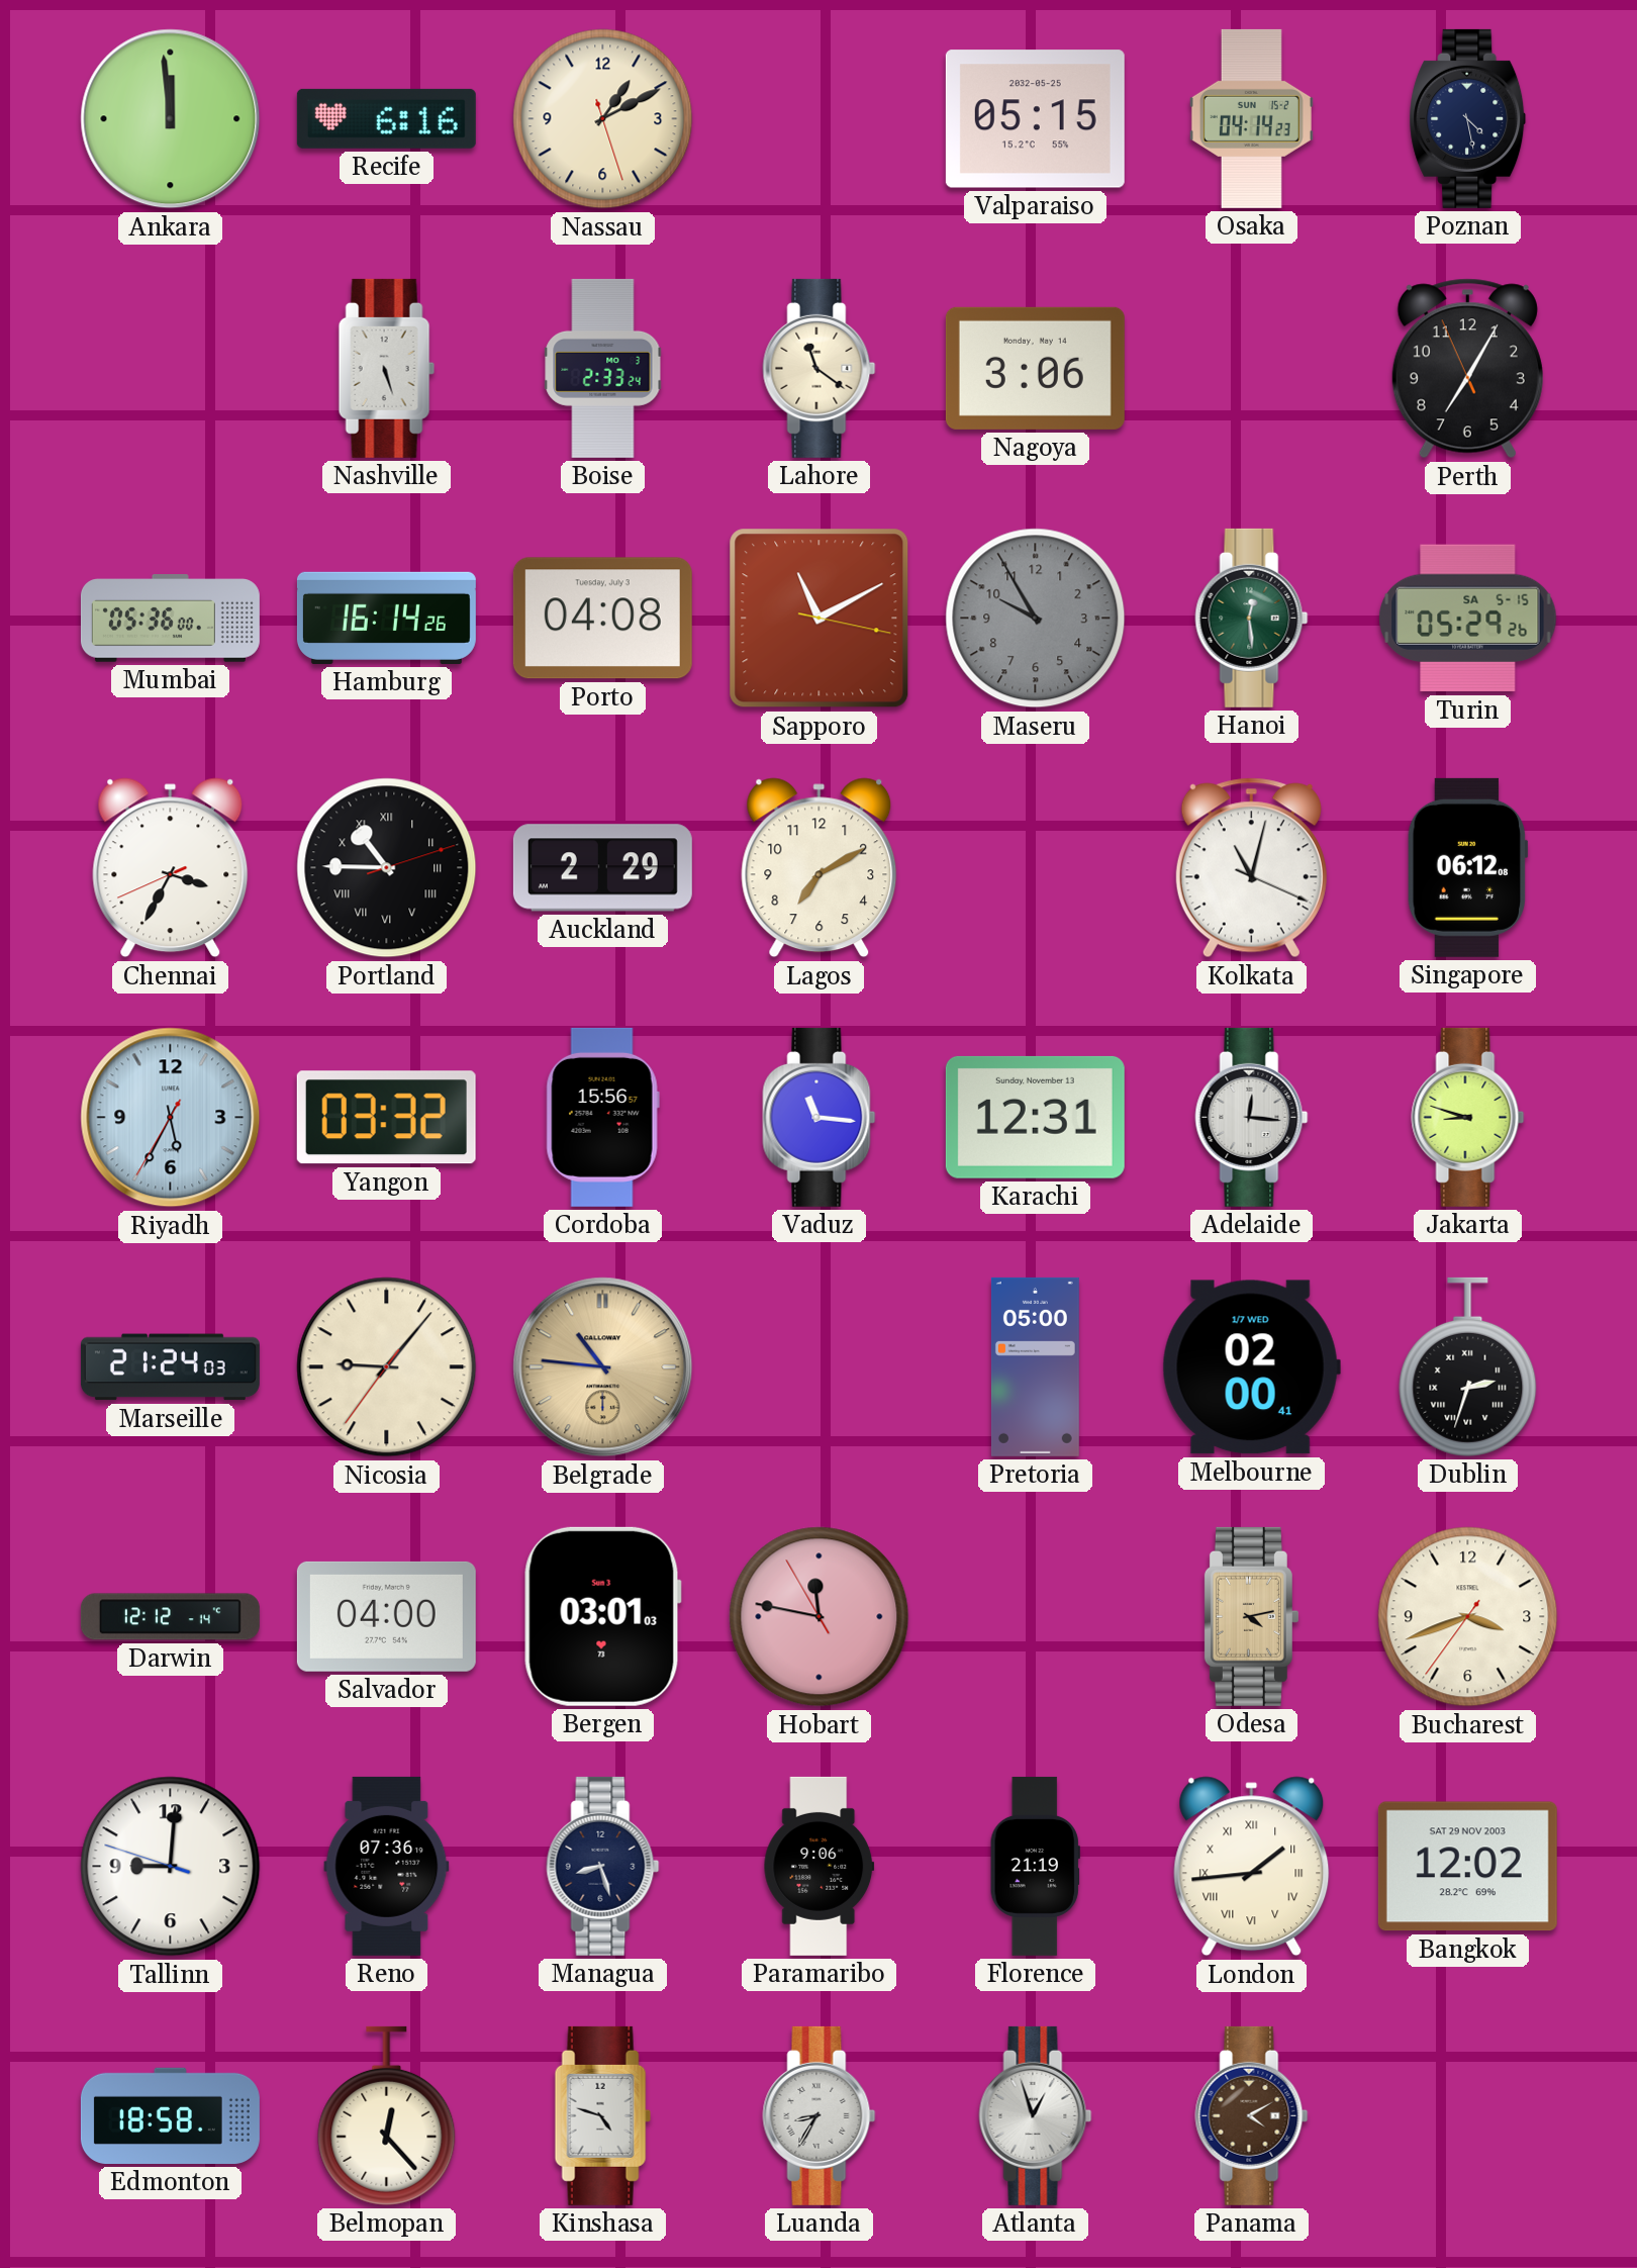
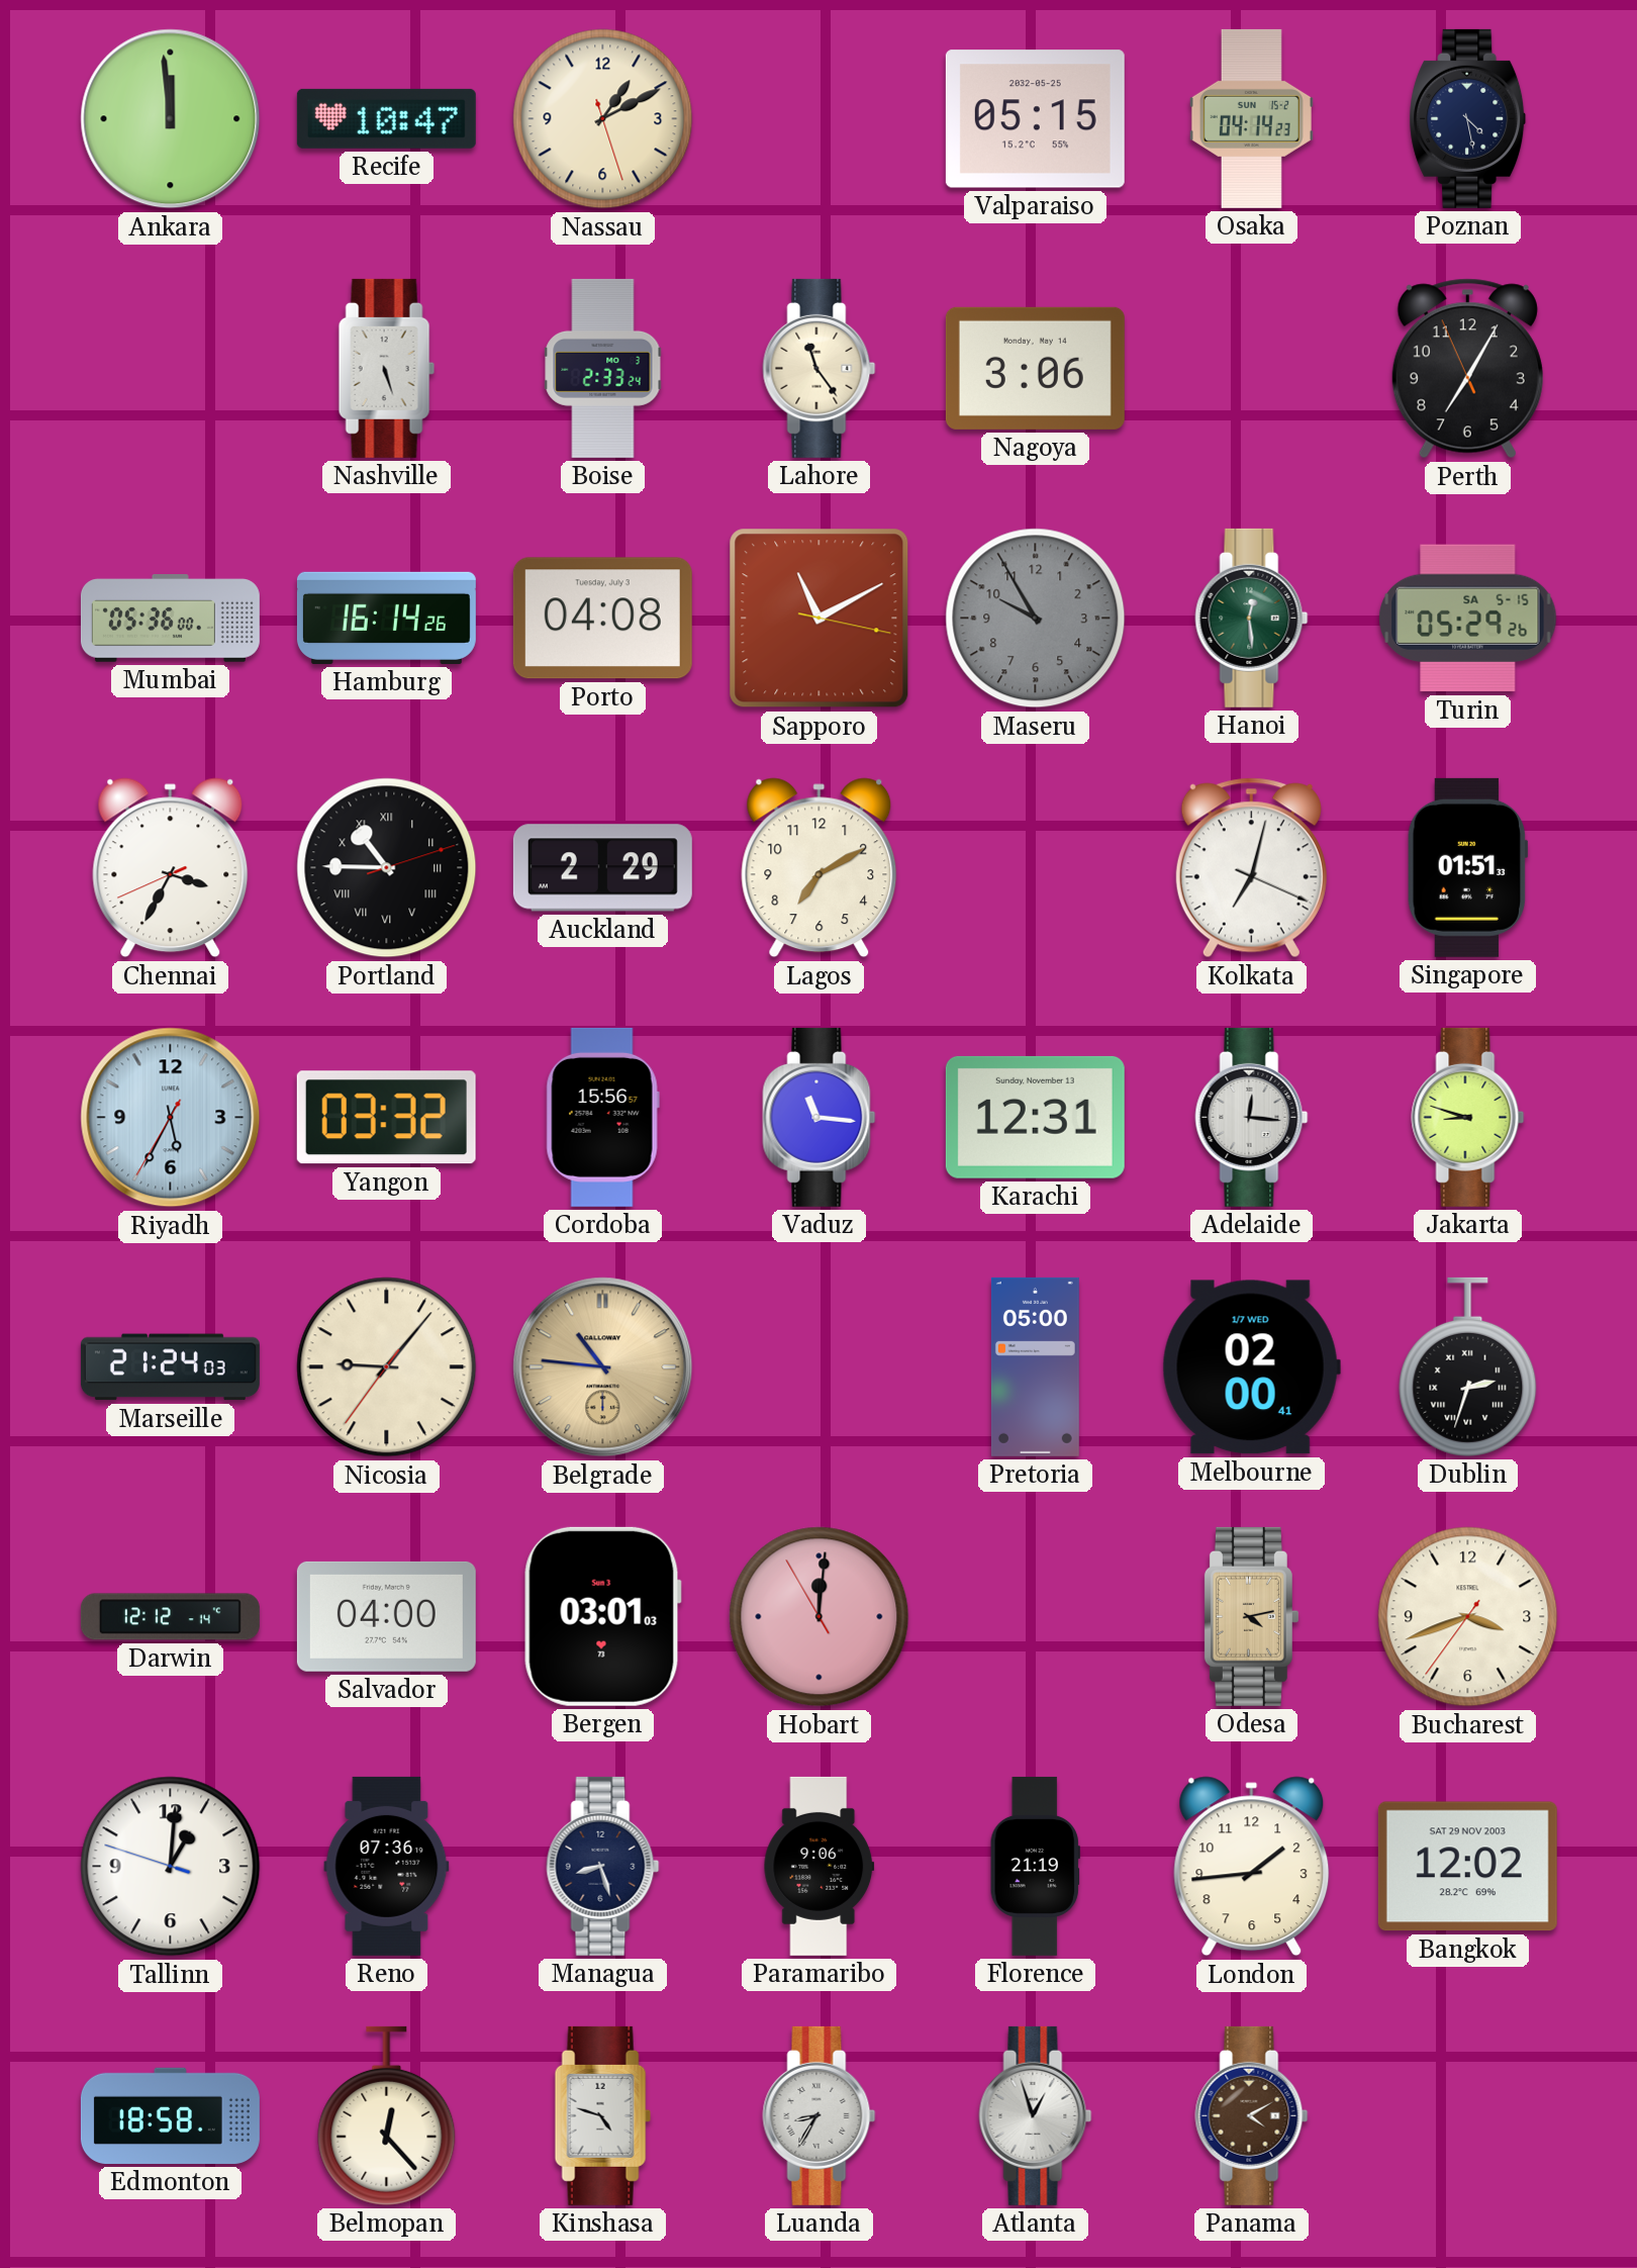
Recife: 6:16 -> 10:47 (386, 118)
Lahore: 11:21 -> 11:24 (820, 368)
Kolkata: 11:02 -> 7:02 (1251, 868)
Singapore: 06:12 -> 01:51 (1467, 867)
Hobart: 11:46 -> 12:00 (820, 1617)
Tallinn: 9:00 -> 1:00 (171, 1867)
London numerals: Roman -> Arabic (1252, 1867)
